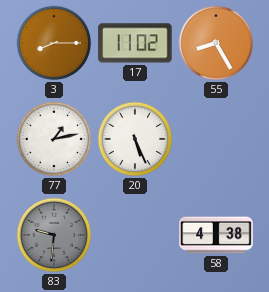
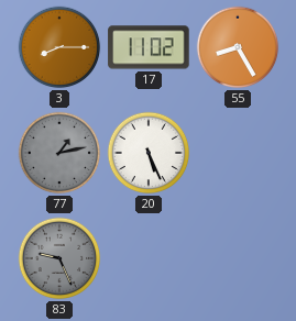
77 dial: white -> grey (59, 153)
83: 9:31 -> 9:26 (59, 258)
58: 4:38 -> none (216, 235)
